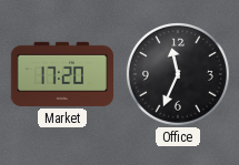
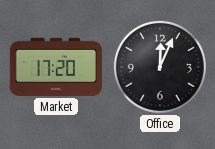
Office: 11:34 -> 12:04 (160, 67)
